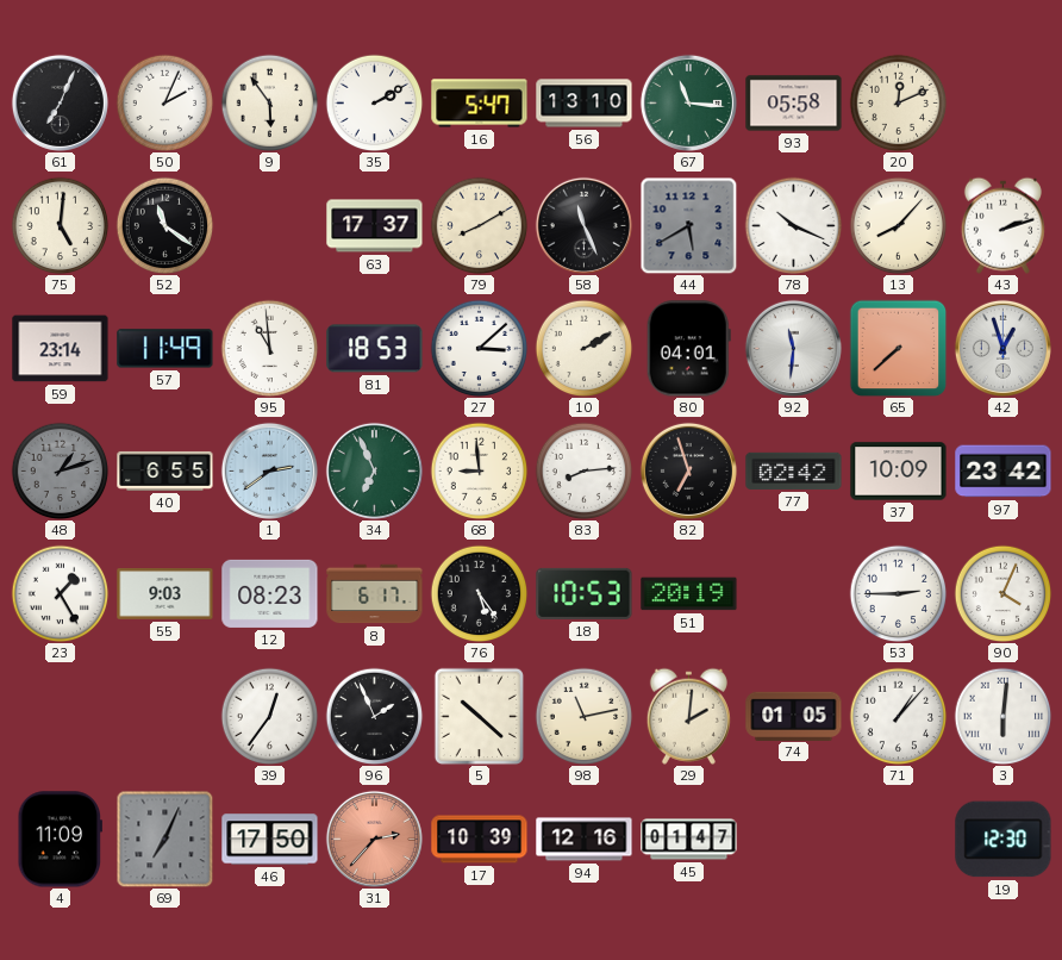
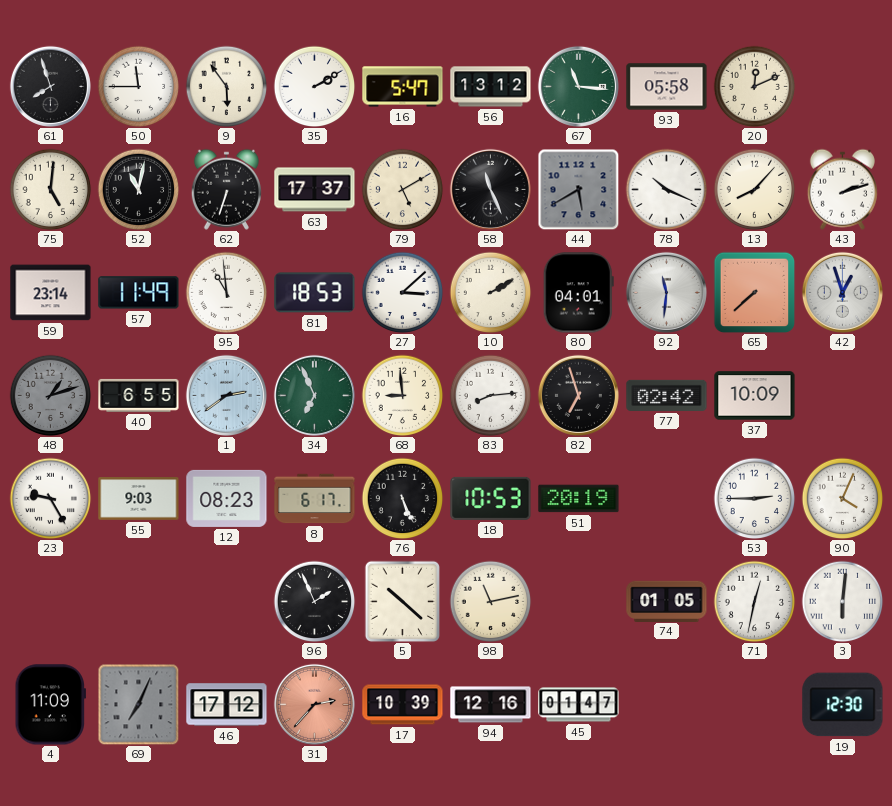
61: 7:04 -> 7:57 (50, 86)
50: 2:04 -> 11:45 (138, 86)
56: 13:10 -> 13:12 (491, 87)
52: 11:21 -> 11:02 (138, 189)
62: none -> 6:33 (226, 189)
79: 8:10 -> 5:10 (402, 189)
97: 23:42 -> none (1004, 472)
23: 1:25 -> 9:25 (50, 498)
76: 5:24 -> 5:26 (402, 498)
39: 12:36 -> none (269, 716)
29: 2:01 -> none (688, 716)
71: 1:07 -> 12:32 (754, 601)
46: 17:50 -> 17:12 (227, 705)
